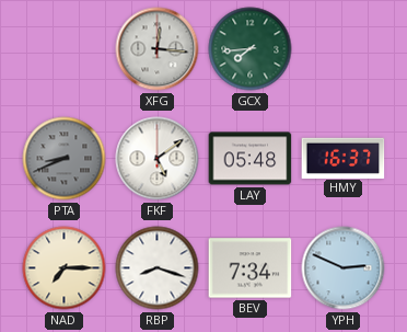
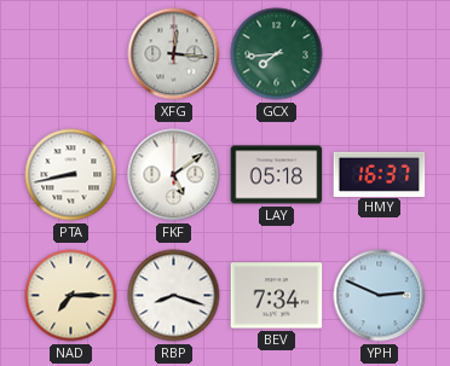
PTA: 8:41 -> 8:43 (71, 175)
PTA dial: grey -> white (71, 175)
LAY: 05:48 -> 05:18 (277, 175)
